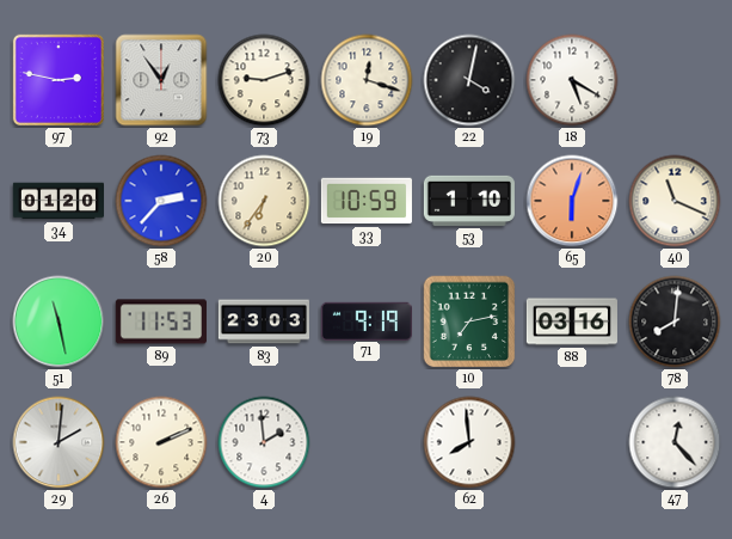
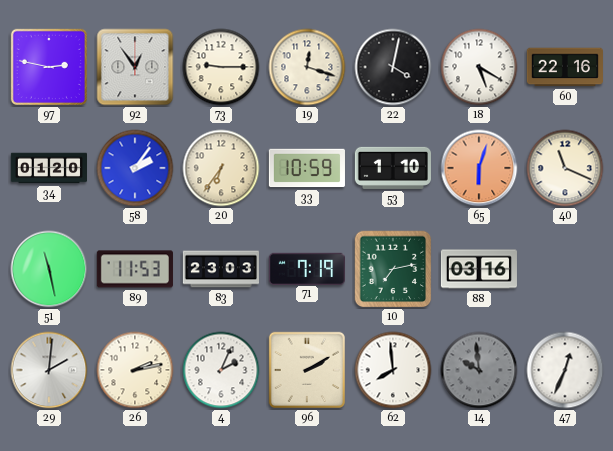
73: 9:12 -> 9:15 (221, 67)
60: none -> 22:16 (565, 67)
58: 2:37 -> 2:06 (135, 168)
71: 9:19 -> 7:19 (307, 268)
78: 8:01 -> none (675, 321)
26: 2:11 -> 2:13 (135, 370)
4: 1:59 -> 2:04 (221, 370)
96: none -> 2:10 (307, 370)
14: none -> 9:59 (479, 370)
47: 12:23 -> 12:34 (565, 370)
